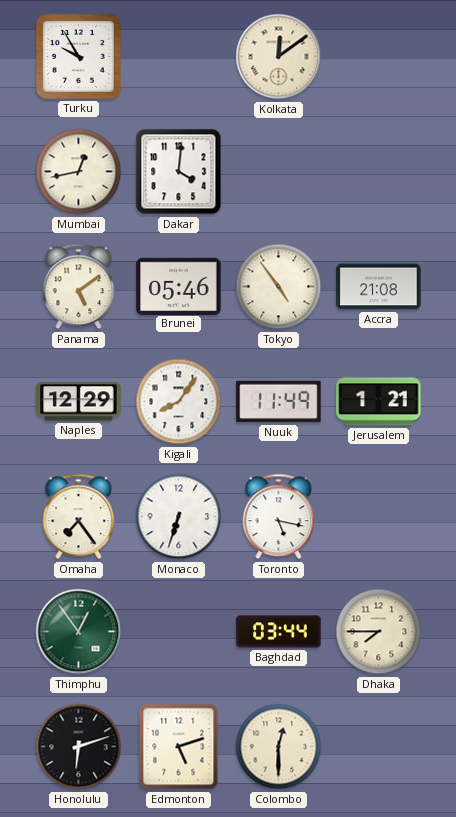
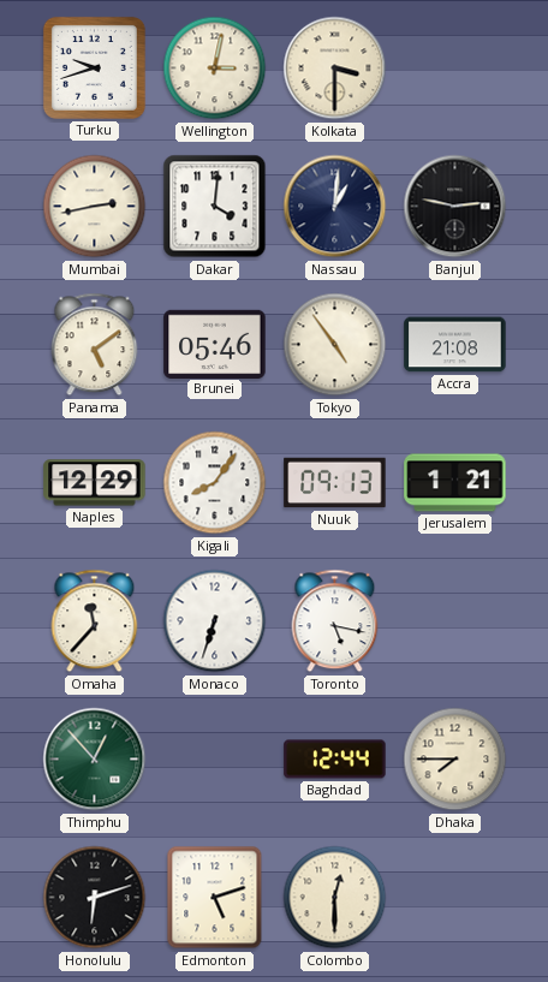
Turku: 9:55 -> 9:42 (94, 67)
Wellington: none -> 3:02 (215, 69)
Kolkata: 12:09 -> 3:30 (335, 69)
Mumbai: 12:43 -> 2:43 (95, 207)
Nassau: none -> 1:01 (335, 207)
Banjul: none -> 2:47 (455, 207)
Nuuk: 11:49 -> 09:13 (335, 483)
Omaha: 7:24 -> 11:37 (95, 621)
Thimphu: 12:54 -> 12:53 (95, 760)
Baghdad: 03:44 -> 12:44 (335, 760)
